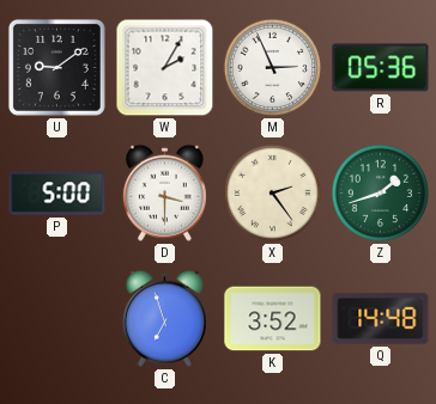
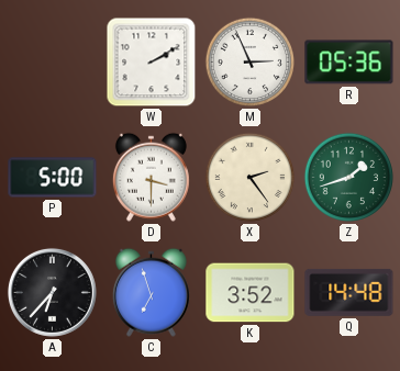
U: 9:09 -> none (56, 67)
W: 2:05 -> 2:10 (152, 63)
A: none -> 6:37 (52, 292)
